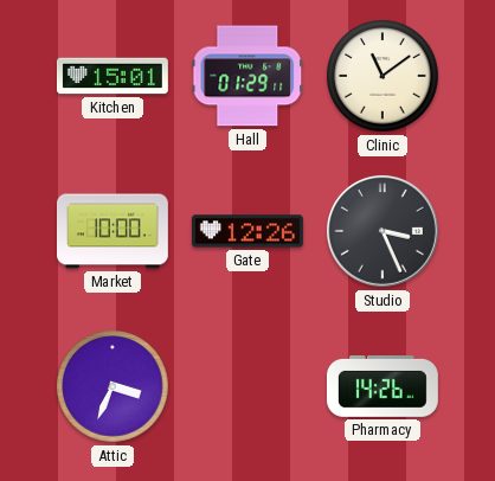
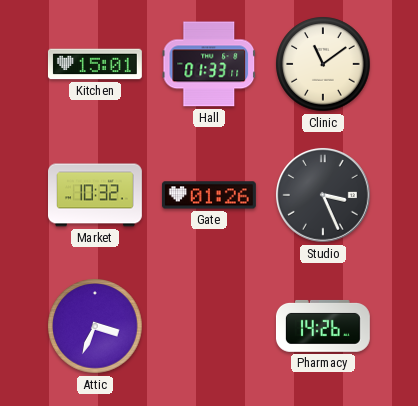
Hall: 01:29 -> 01:33 (209, 64)
Market: 10:00 -> 10:32 (96, 195)
Gate: 12:26 -> 01:26 (209, 195)
